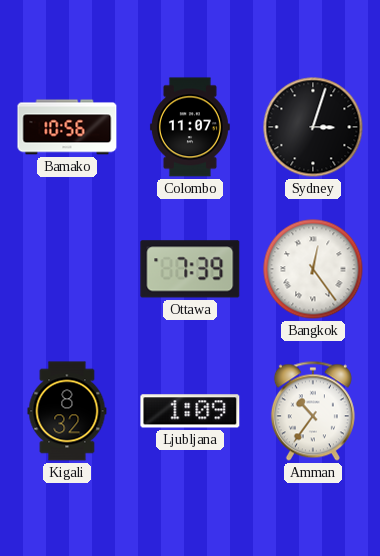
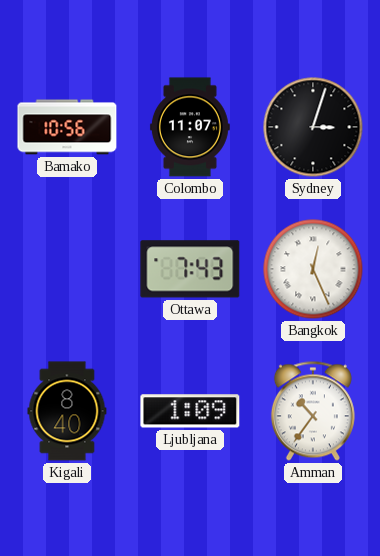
Ottawa: 7:39 -> 7:43 (190, 269)
Bangkok: 12:24 -> 12:26 (313, 269)
Kigali: 8:32 -> 8:40 (67, 411)
